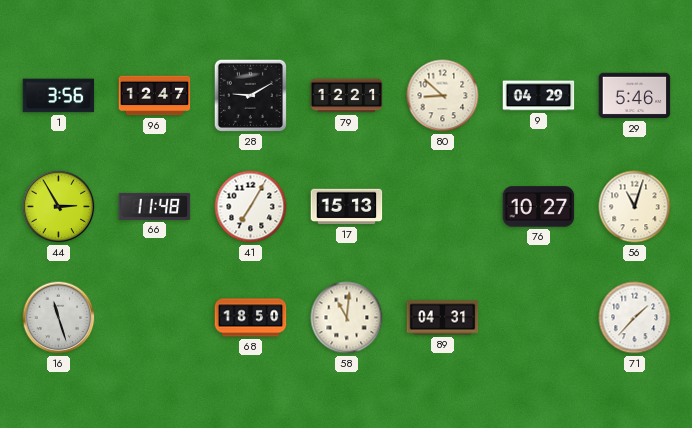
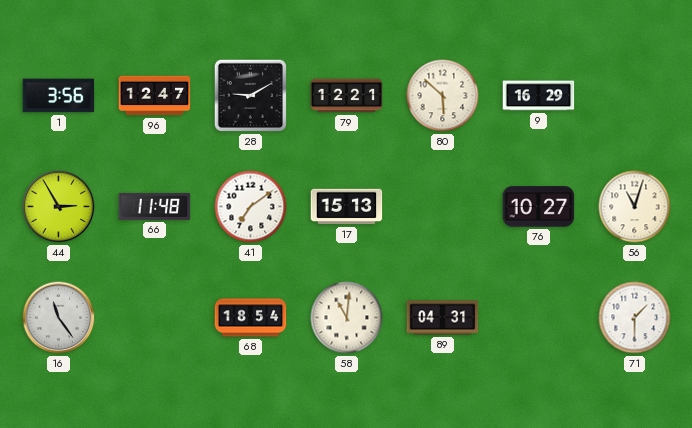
80: 8:52 -> 5:52 (443, 96)
9: 04:29 -> 16:29 (539, 96)
29: 5:46 -> none (635, 96)
41: 7:05 -> 7:09 (251, 207)
16: 11:27 -> 11:24 (59, 318)
68: 18:50 -> 18:54 (251, 318)
71: 1:37 -> 1:30 (635, 318)
